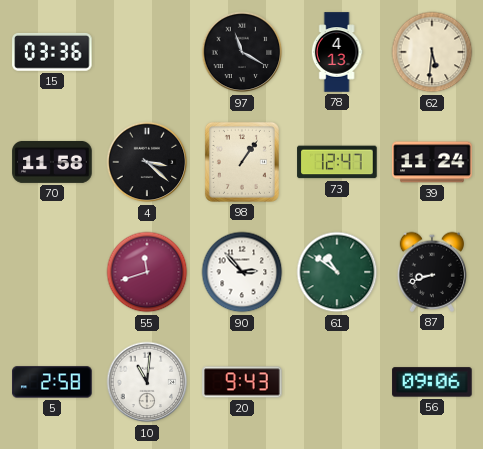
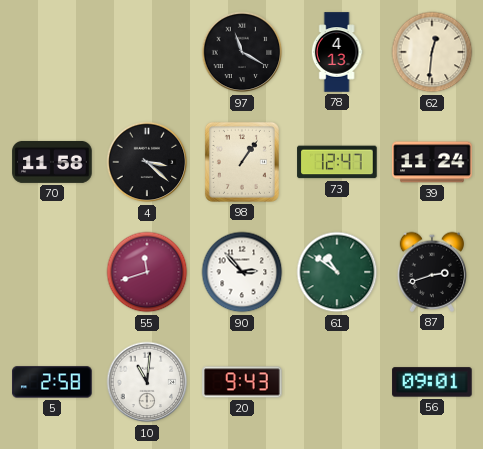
15: 03:36 -> none (52, 52)
62: 5:31 -> 12:31 (432, 52)
87: 8:42 -> 2:42 (431, 272)
56: 09:06 -> 09:01 (432, 382)
